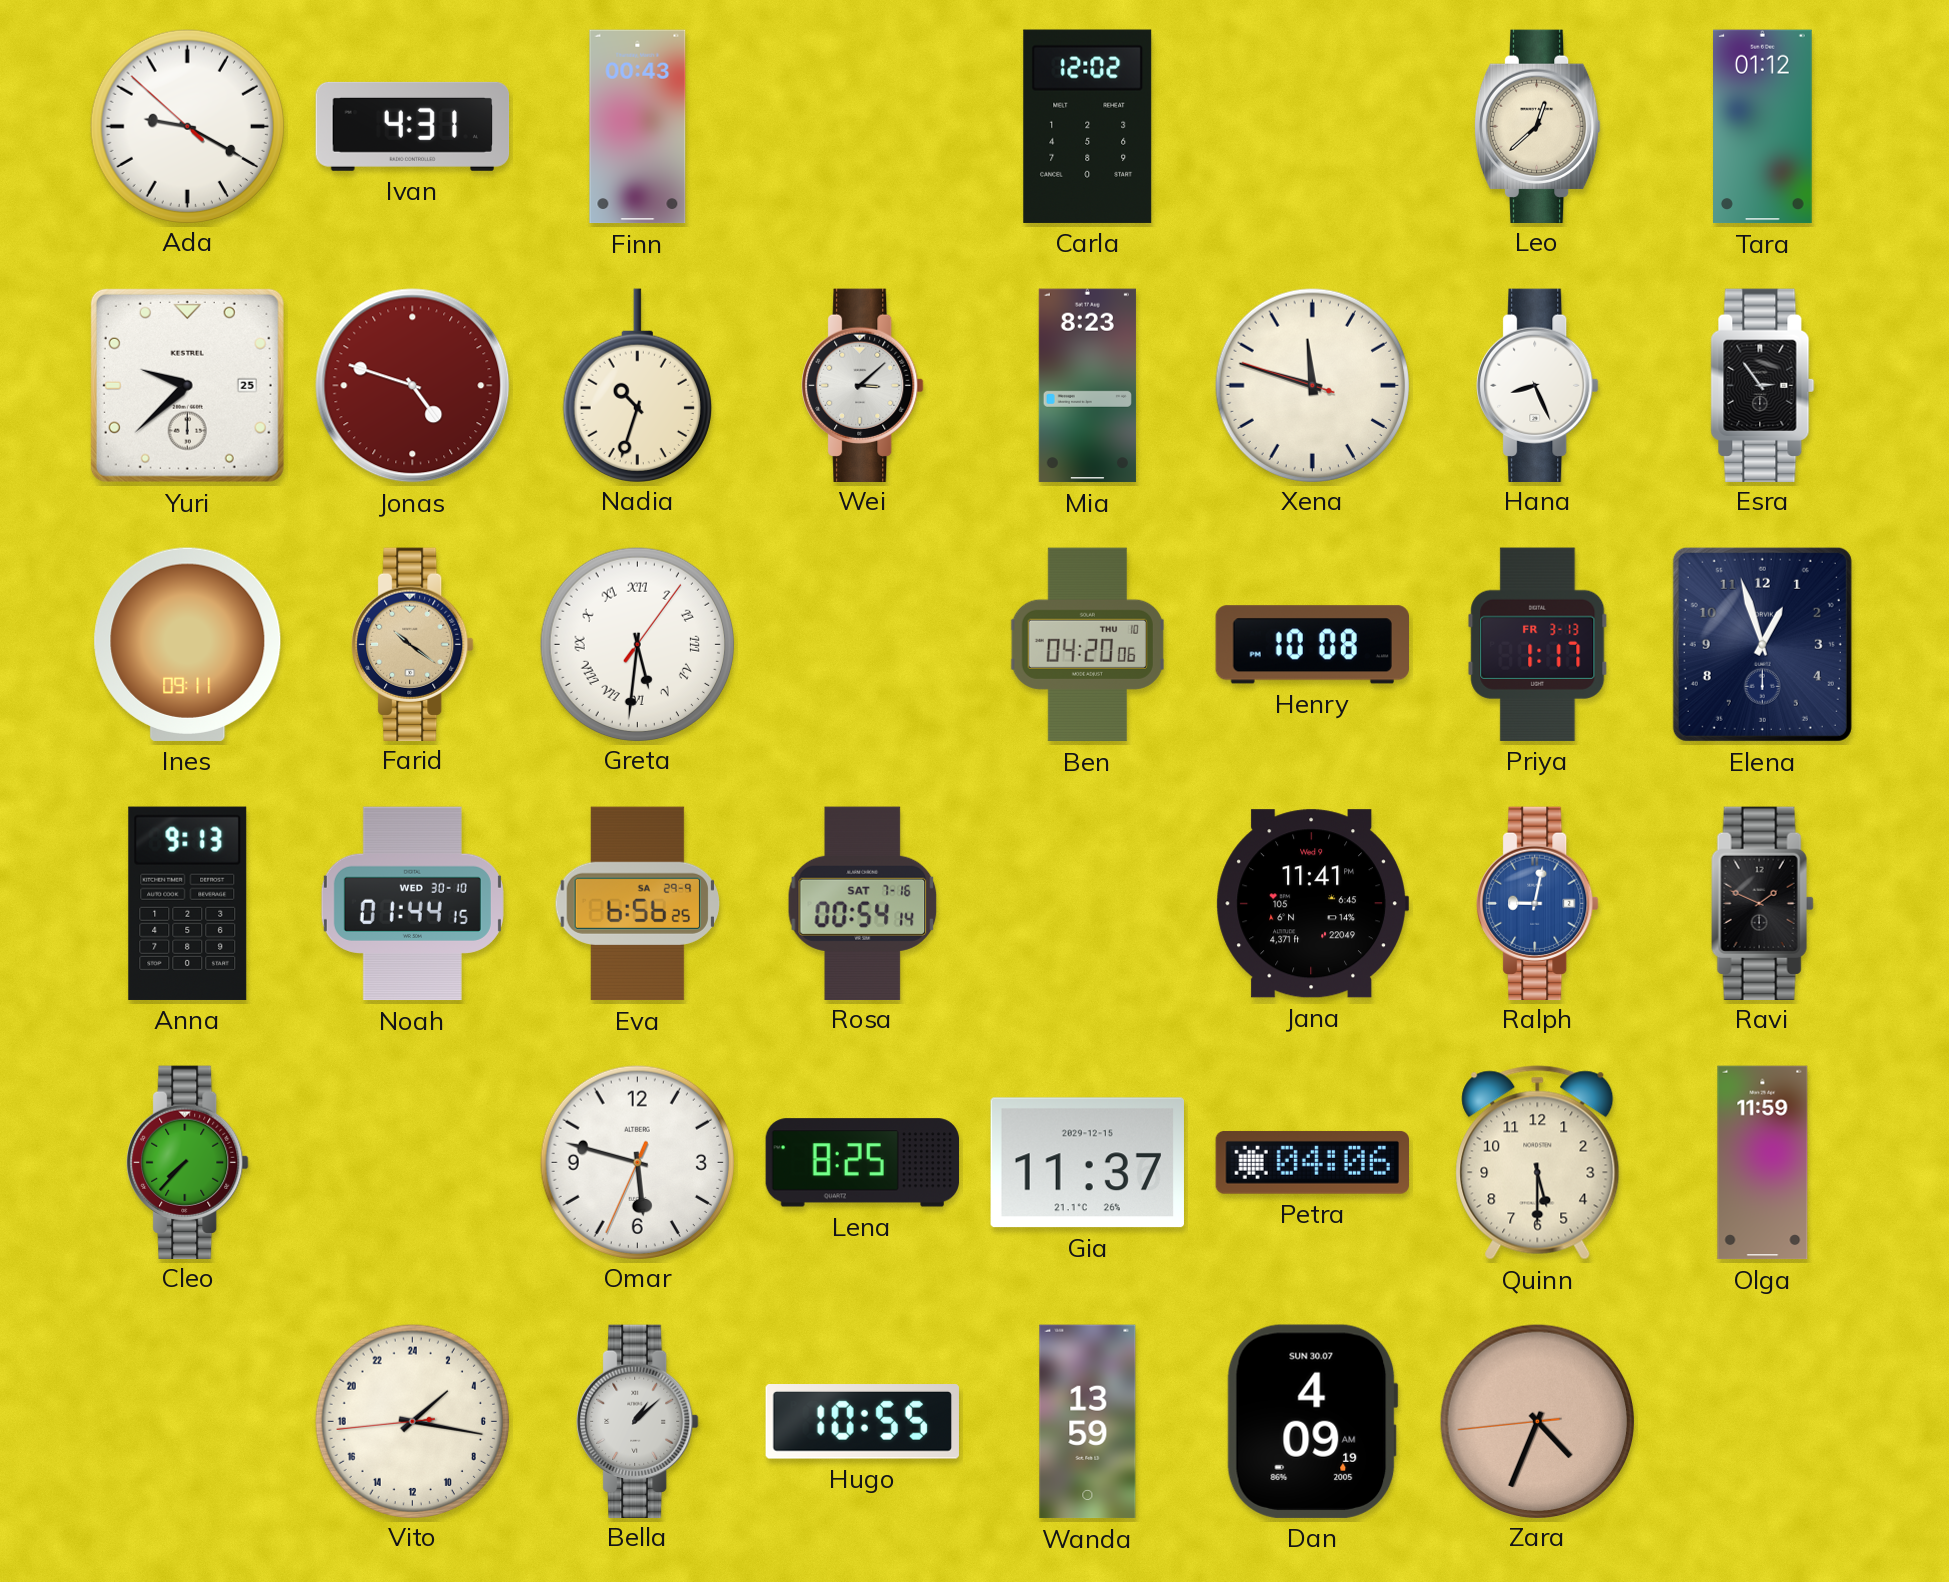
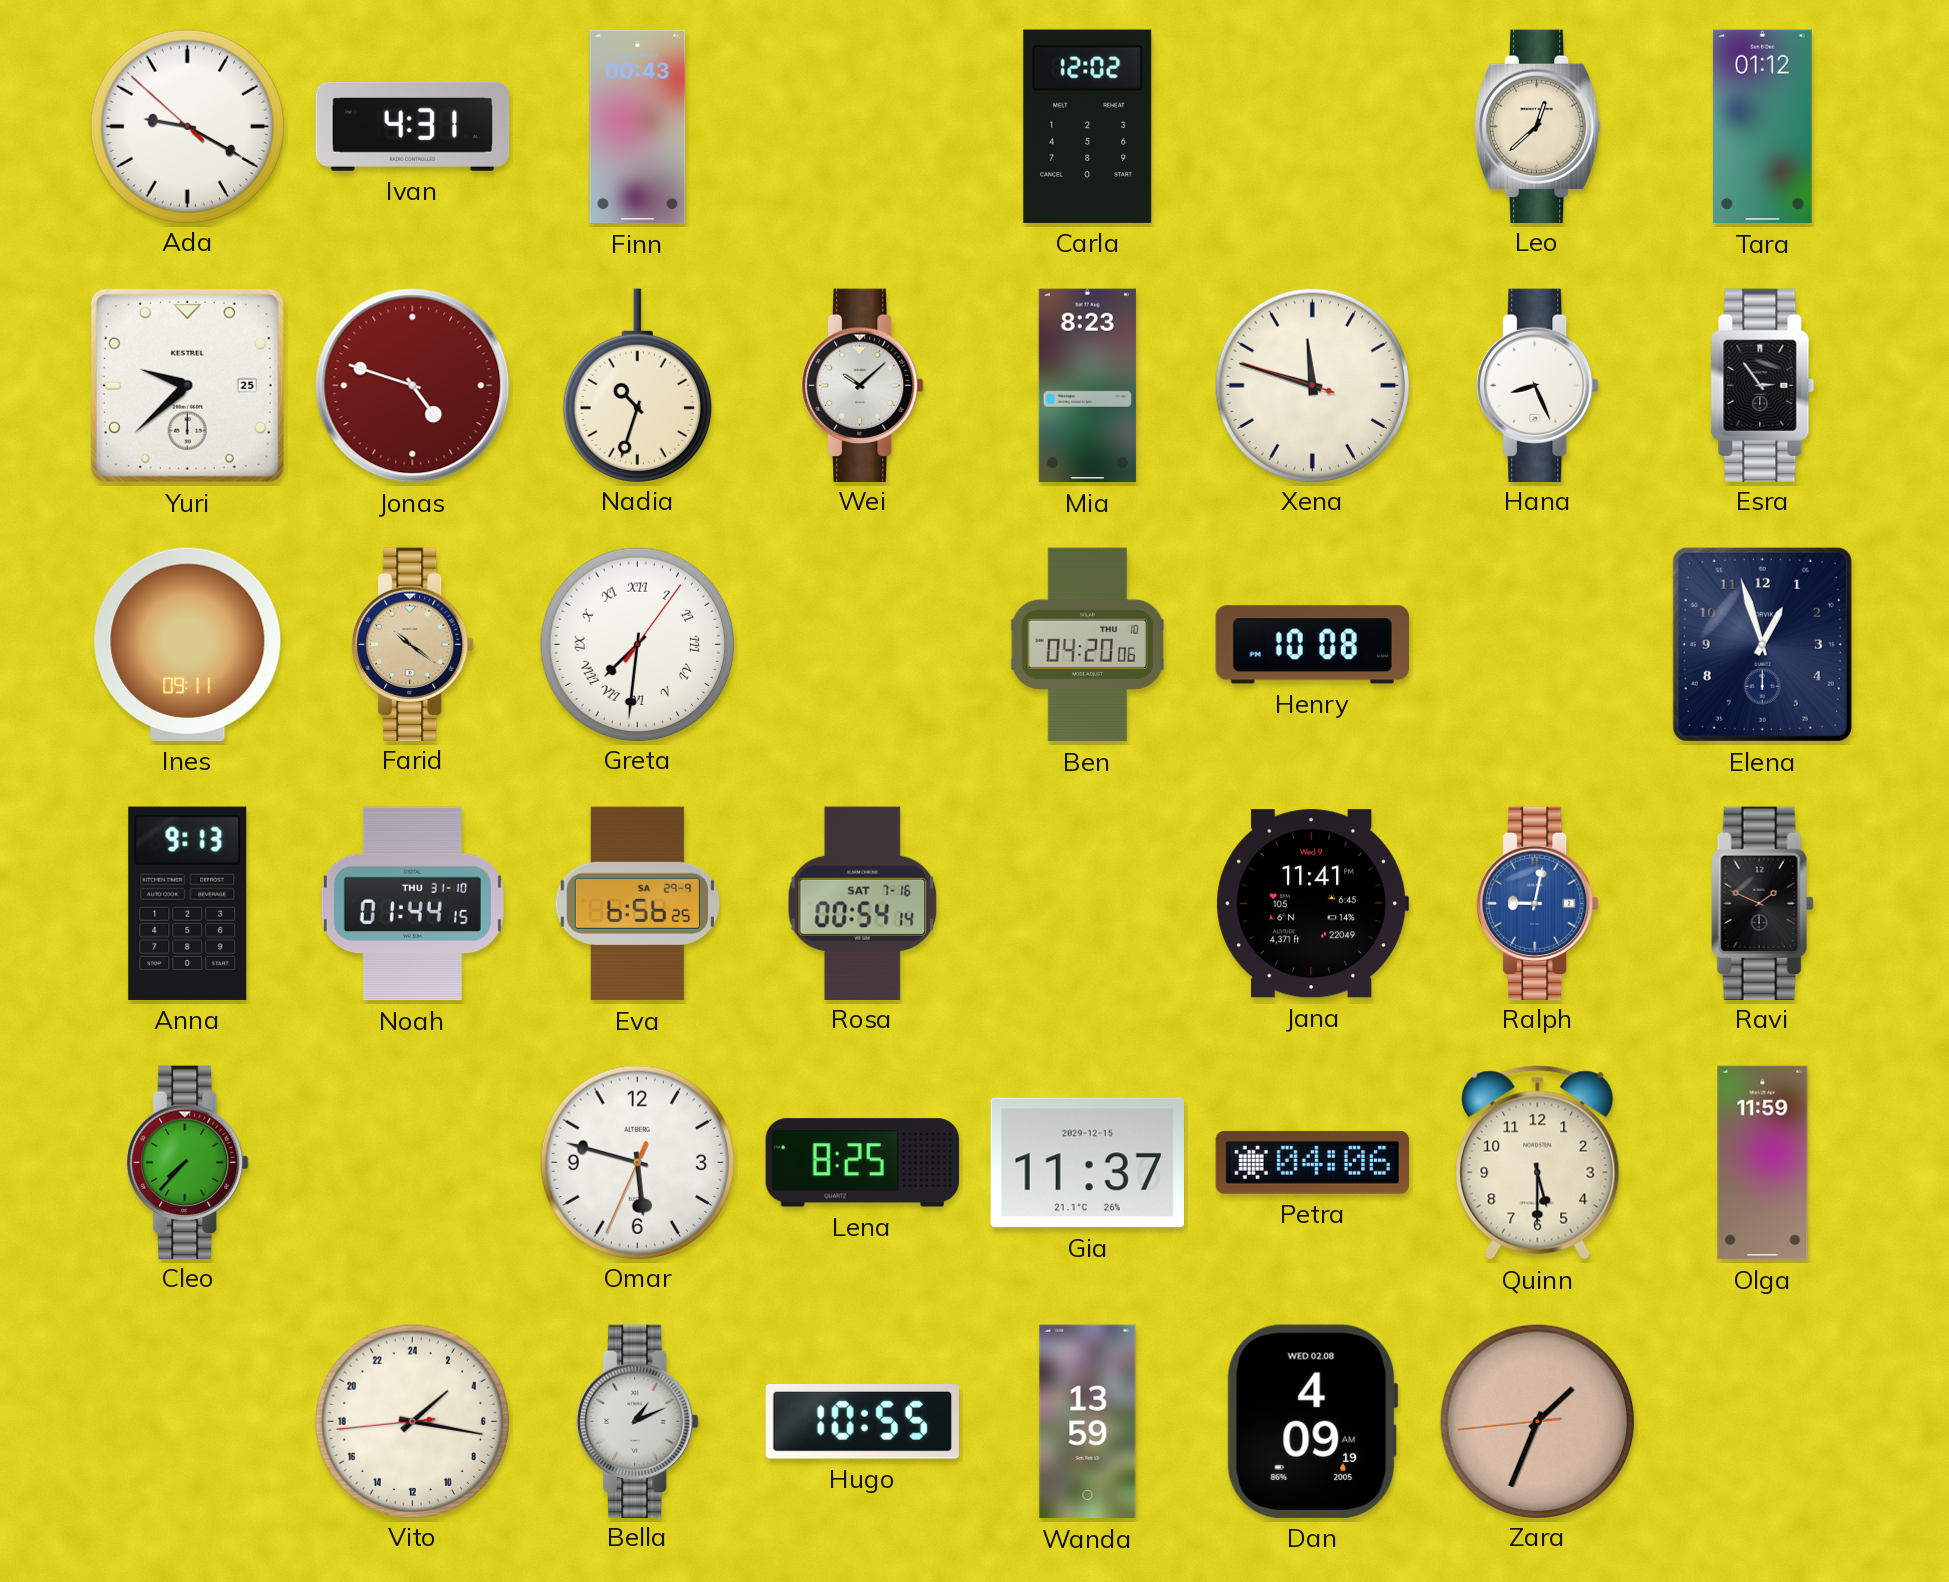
Wei: 3:08 -> 10:08 (863, 385)
Greta: 5:31 -> 7:31 (637, 644)
Priya: 1:17 -> none (1538, 644)
Noah date: WED 30-10 -> THU 31-10 (412, 904)
Bella: 1:08 -> 1:11 (638, 1421)
Dan date: SUN 30.07 -> WED 02.08 (1312, 1421)
Zara: 4:33 -> 1:33 (1537, 1421)
